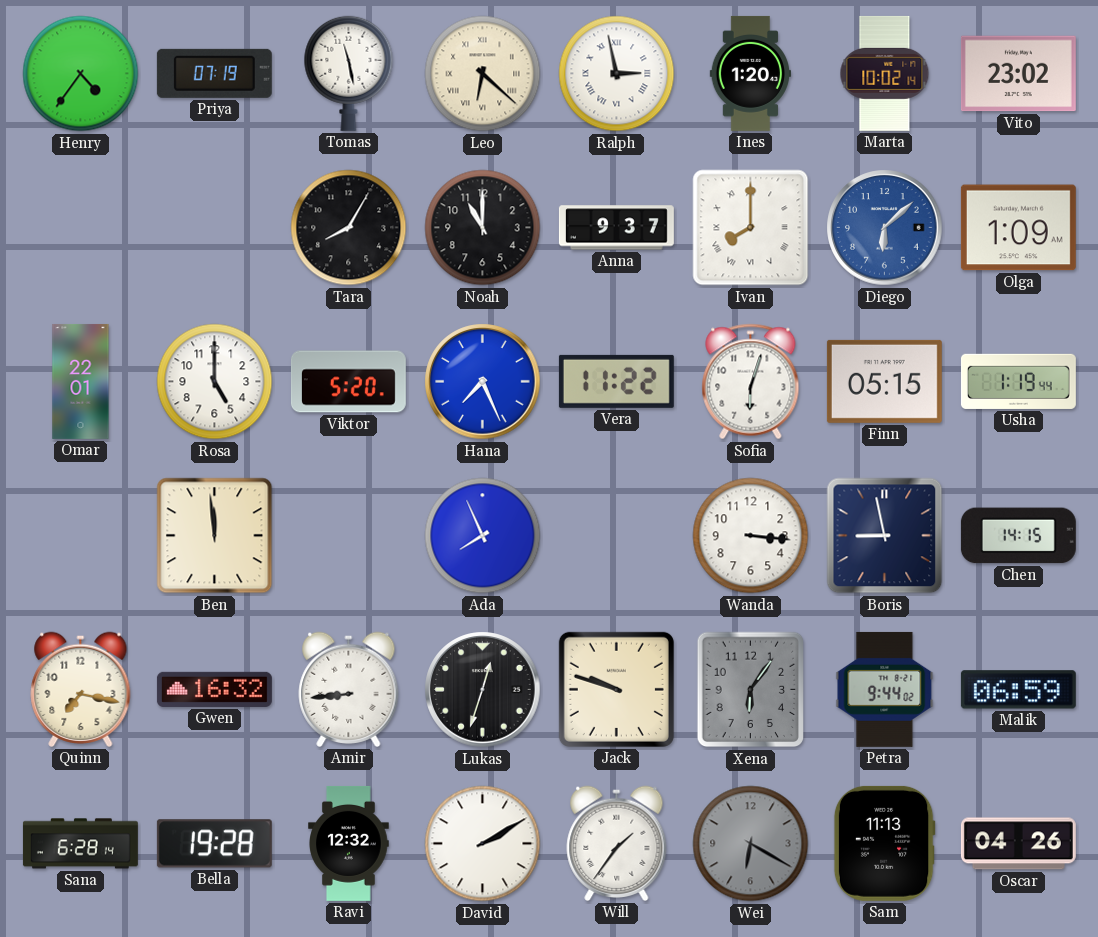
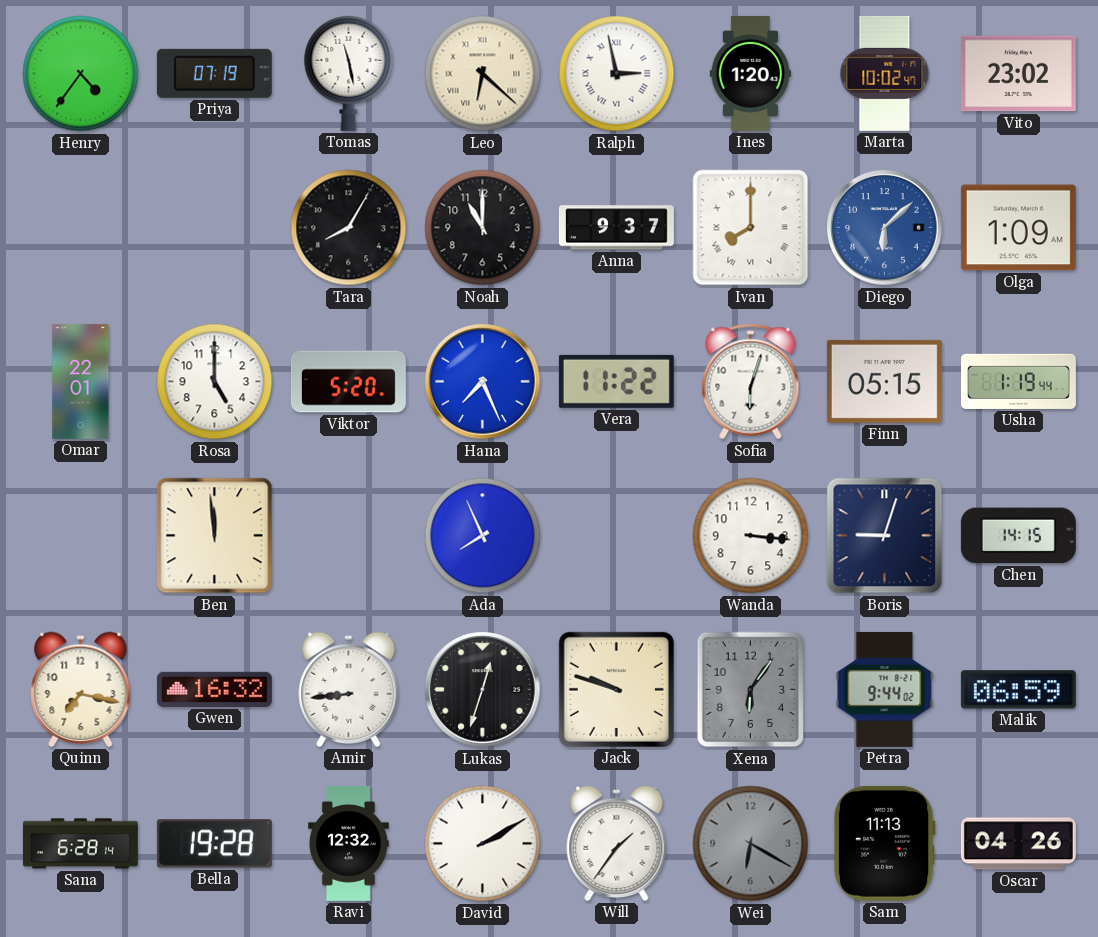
Marta: 10:02:14 -> 10:02:47 (885, 73)
Boris: 8:58 -> 9:03 (885, 536)
